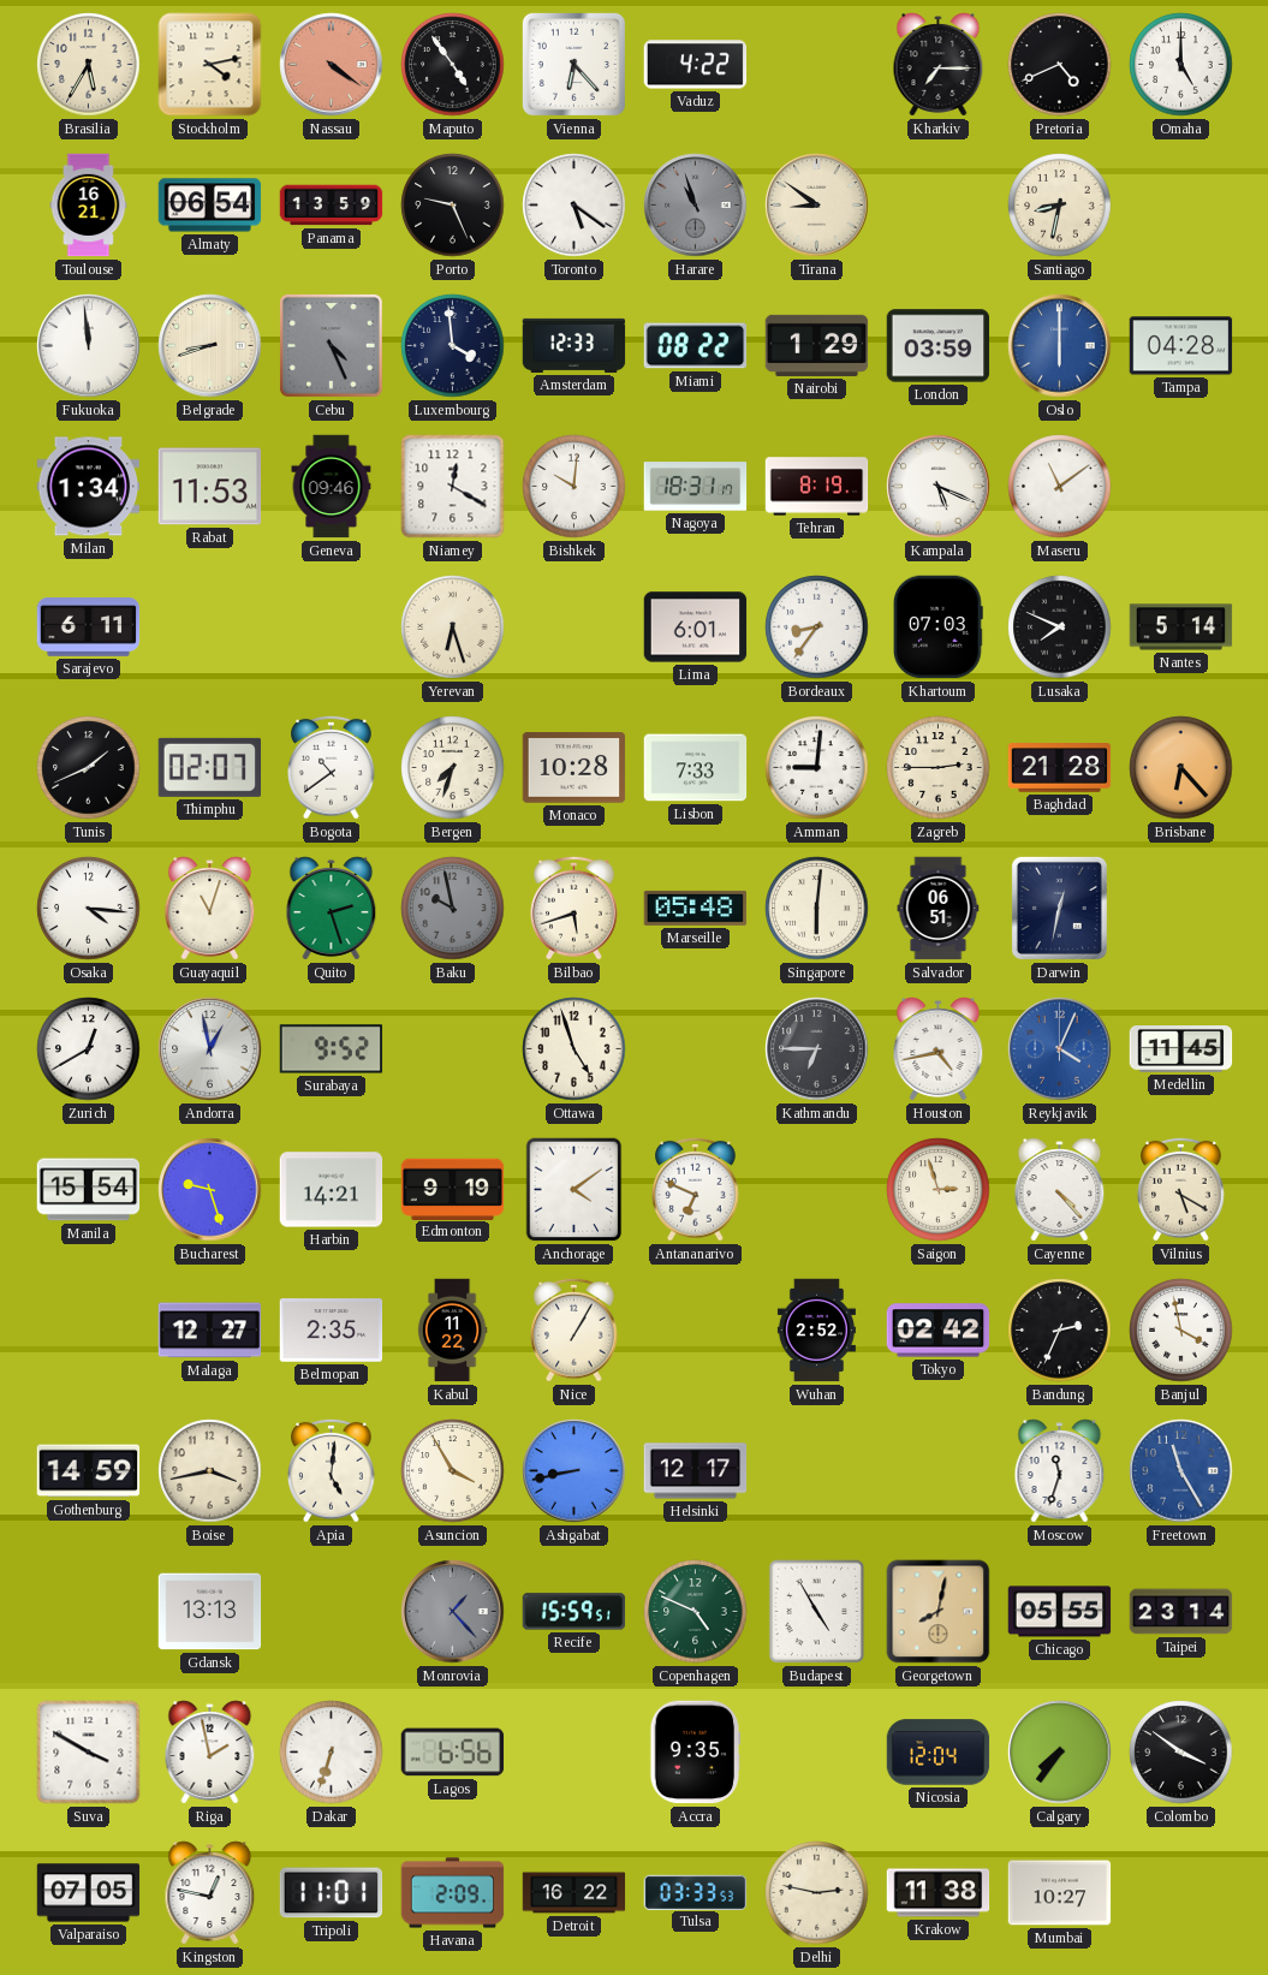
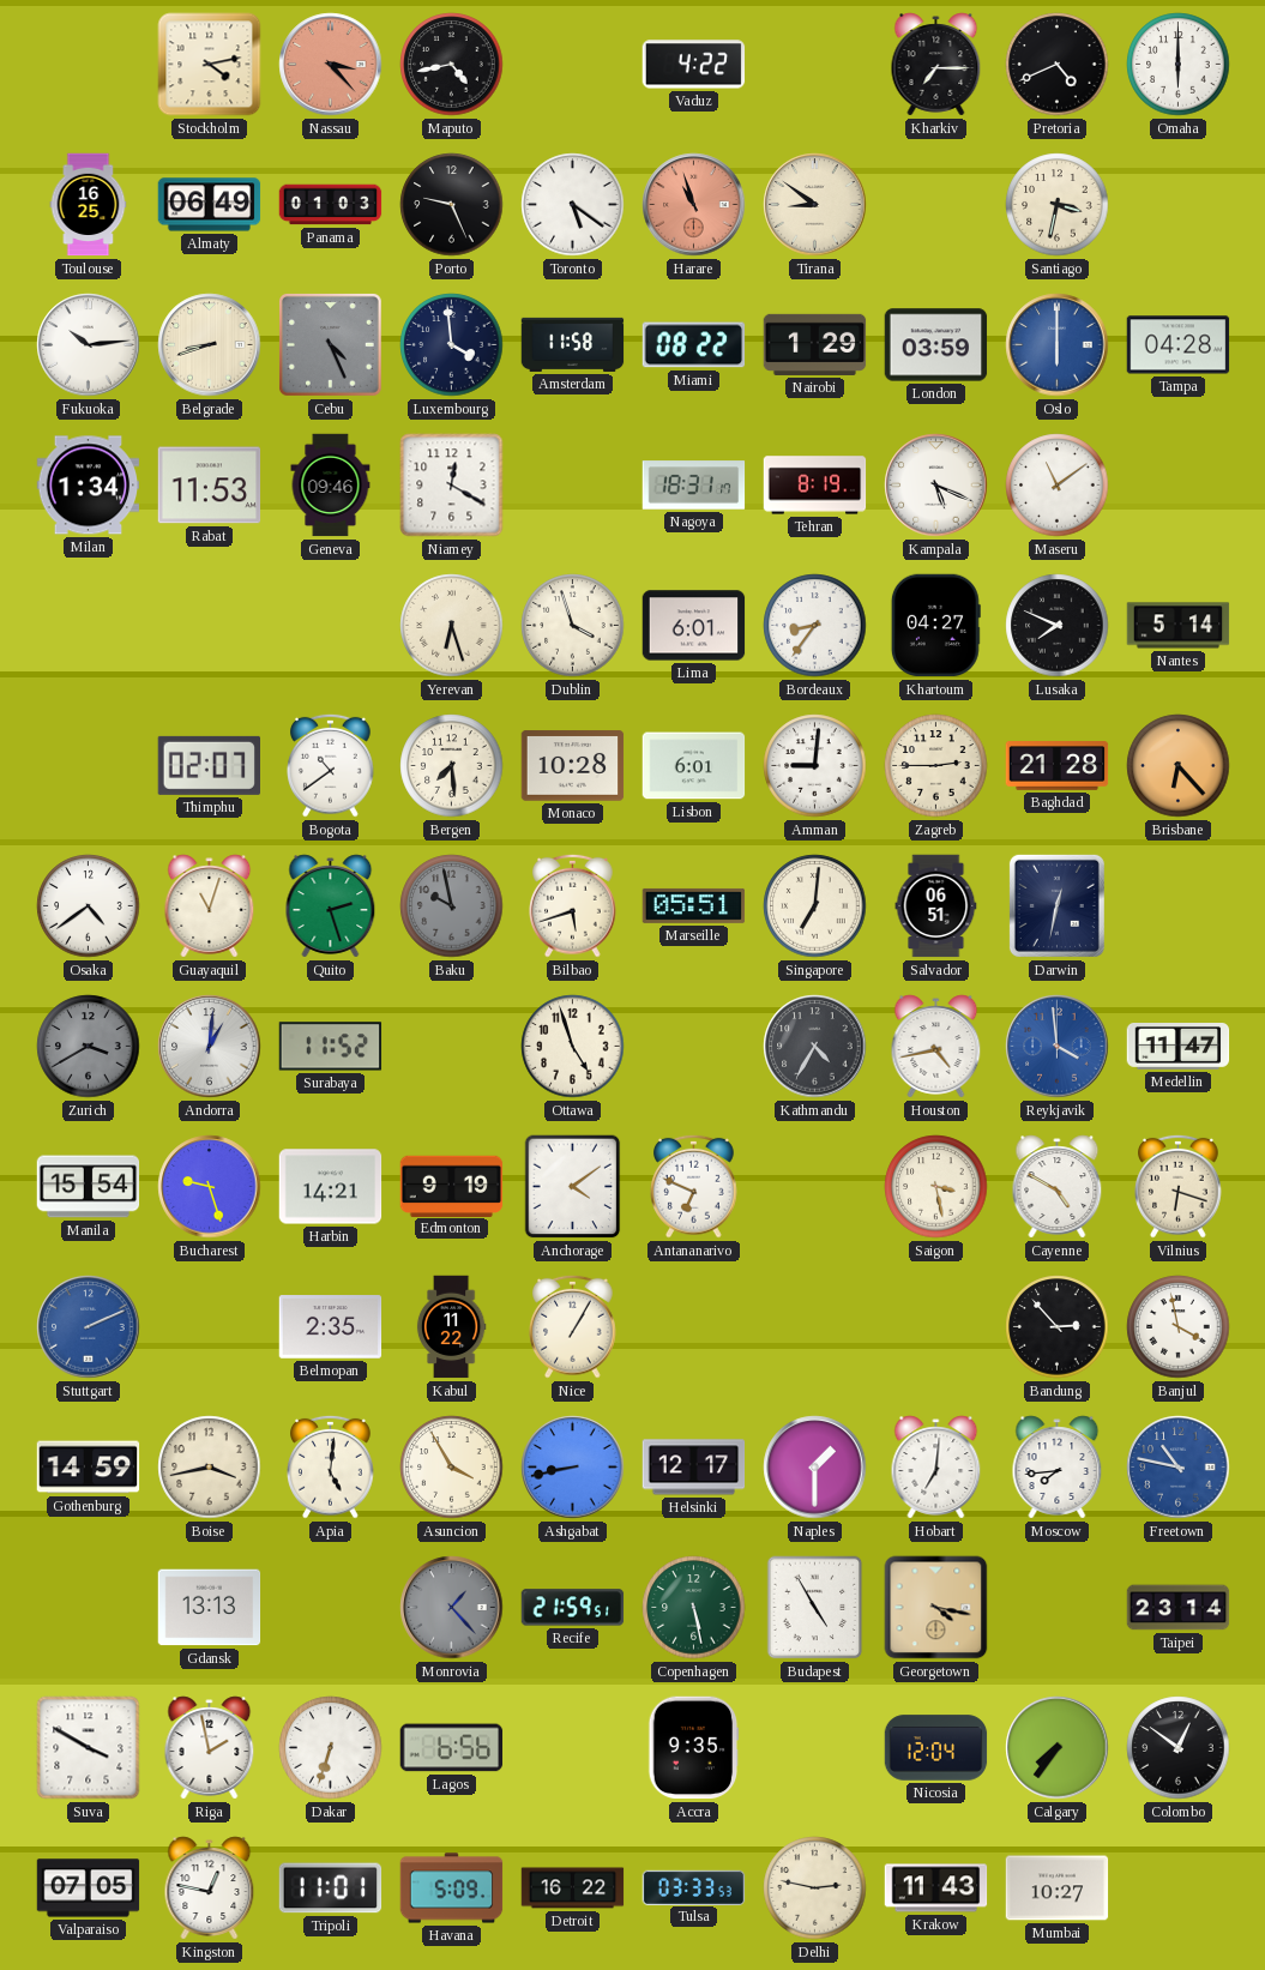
Brasilia: 5:35 -> none (89, 65)
Nassau: 4:21 -> 3:23 (331, 65)
Maputo: 4:54 -> 4:43 (452, 65)
Vienna: 6:23 -> none (573, 64)
Omaha: 5:00 -> 6:00 (1179, 65)
Toulouse: 16:21 -> 16:25 (89, 205)
Almaty: 06:54 -> 06:49 (210, 205)
Panama: 13:59 -> 01:03 (331, 205)
Harare dial: grey -> salmon (694, 205)
Santiago: 8:32 -> 3:32 (1058, 205)
Fukuoka: 11:59 -> 10:14 (89, 345)
Amsterdam: 12:33 -> 11:58 (573, 344)
Bishkek: 10:01 -> none (575, 487)
Sarajevo: 6:11 -> none (89, 627)
Dublin: none -> 3:57 (573, 626)
Khartoum: 07:03 -> 04:27 (935, 626)
Tunis: 1:41 -> none (89, 768)
Bergen: 7:33 -> 7:29 (452, 766)
Lisbon: 7:33 -> 6:01 (694, 766)
Osaka: 4:16 -> 4:39 (89, 906)
Marseille: 05:48 -> 05:51 (694, 905)
Singapore: 6:01 -> 7:01 (815, 906)
Zurich: 12:40 -> 3:40 (89, 1047)
Zurich dial: white -> grey (89, 1047)
Andorra: 12:58 -> 1:01 (210, 1047)
Surabaya: 9:52 -> 11:52 (331, 1047)
Kathmandu: 6:45 -> 4:35 (815, 1047)
Reykjavik: 4:04 -> 3:59 (1058, 1047)
Medellin: 11:45 -> 11:47 (1179, 1047)
Saigon: 2:57 -> 3:28 (936, 1187)
Cayenne: 4:23 -> 4:50 (1058, 1187)
Vilnius: 5:20 -> 6:18 (1179, 1186)
Stuttgart: none -> 2:11 (89, 1327)
Malaga: 12:27 -> none (210, 1331)
Wuhan: 2:52 -> none (816, 1331)
Tokyo: 02:42 -> none (939, 1331)
Bandung: 2:34 -> 2:53 (1058, 1327)
Naples: none -> 1:30 (815, 1468)
Hobart: none -> 7:01 (936, 1468)
Moscow: 11:33 -> 7:44 (1058, 1468)
Freetown: 11:25 -> 10:47 (1179, 1468)
Recife: 15:59 -> 21:59 (573, 1608)
Copenhagen: 4:49 -> 5:28 (694, 1608)
Georgetown: 8:02 -> 4:17 (936, 1608)
Chicago: 05:55 -> none (1060, 1612)
Colombo: 3:51 -> 12:51 (1179, 1748)
Havana: 2:09 -> 5:09 (452, 1888)
Krakow: 11:38 -> 11:43 (936, 1888)
